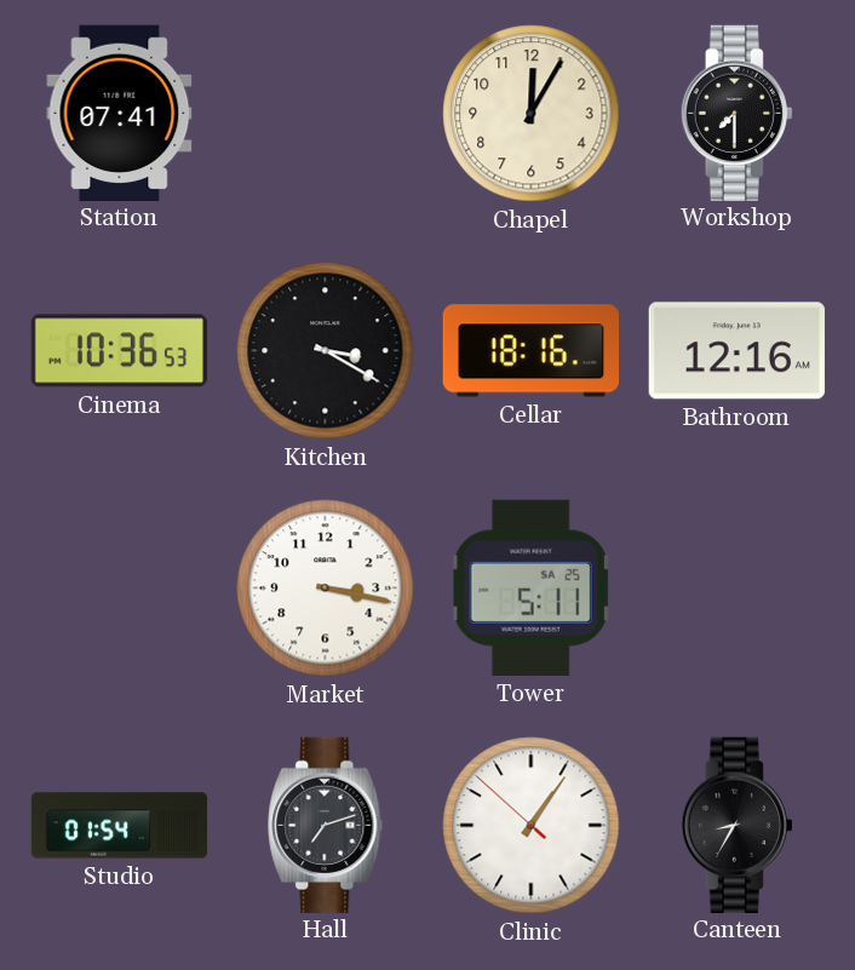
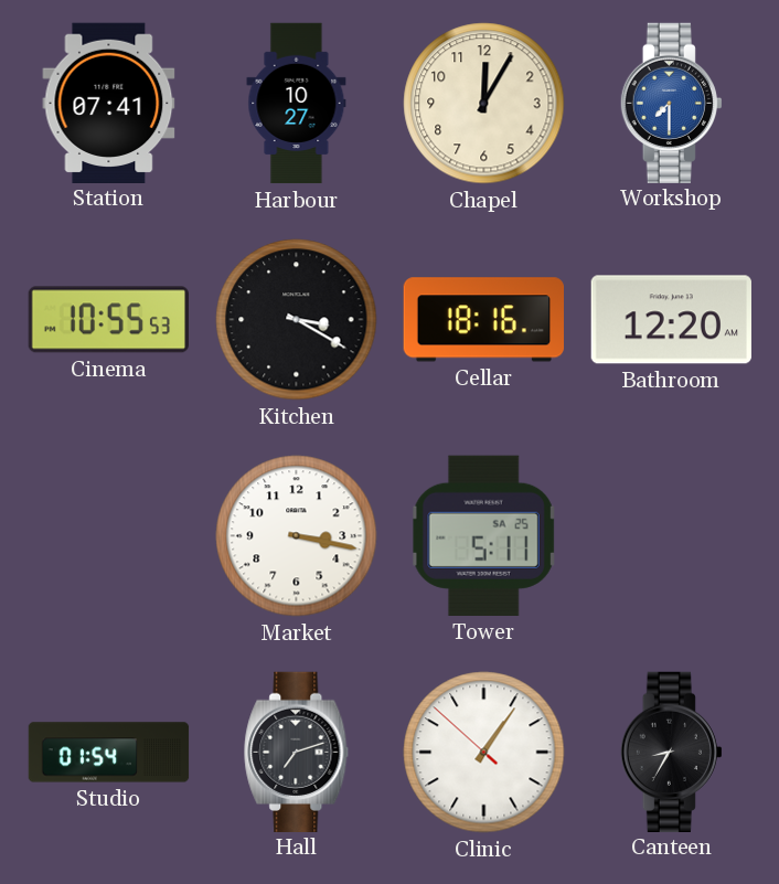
Harbour: none -> 10:27 (297, 104)
Workshop dial: black -> blue (671, 103)
Cinema: 10:36 -> 10:55 (108, 320)
Bathroom: 12:16 -> 12:20 (671, 320)
